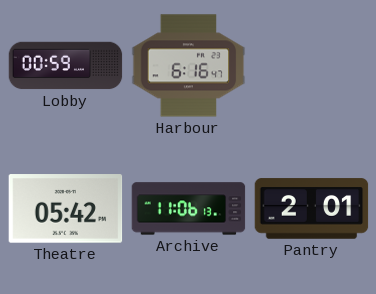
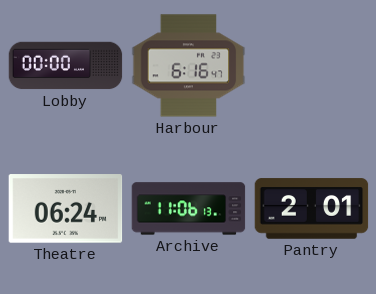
Lobby: 00:59 -> 00:00 (66, 66)
Theatre: 05:42 -> 06:24 (66, 209)
